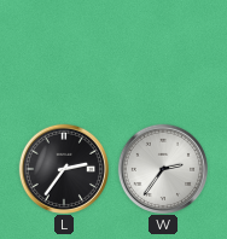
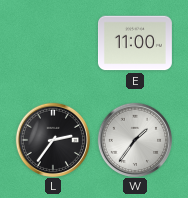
E: none -> 11:00 (135, 43)
W: 2:36 -> 1:36 (134, 139)
